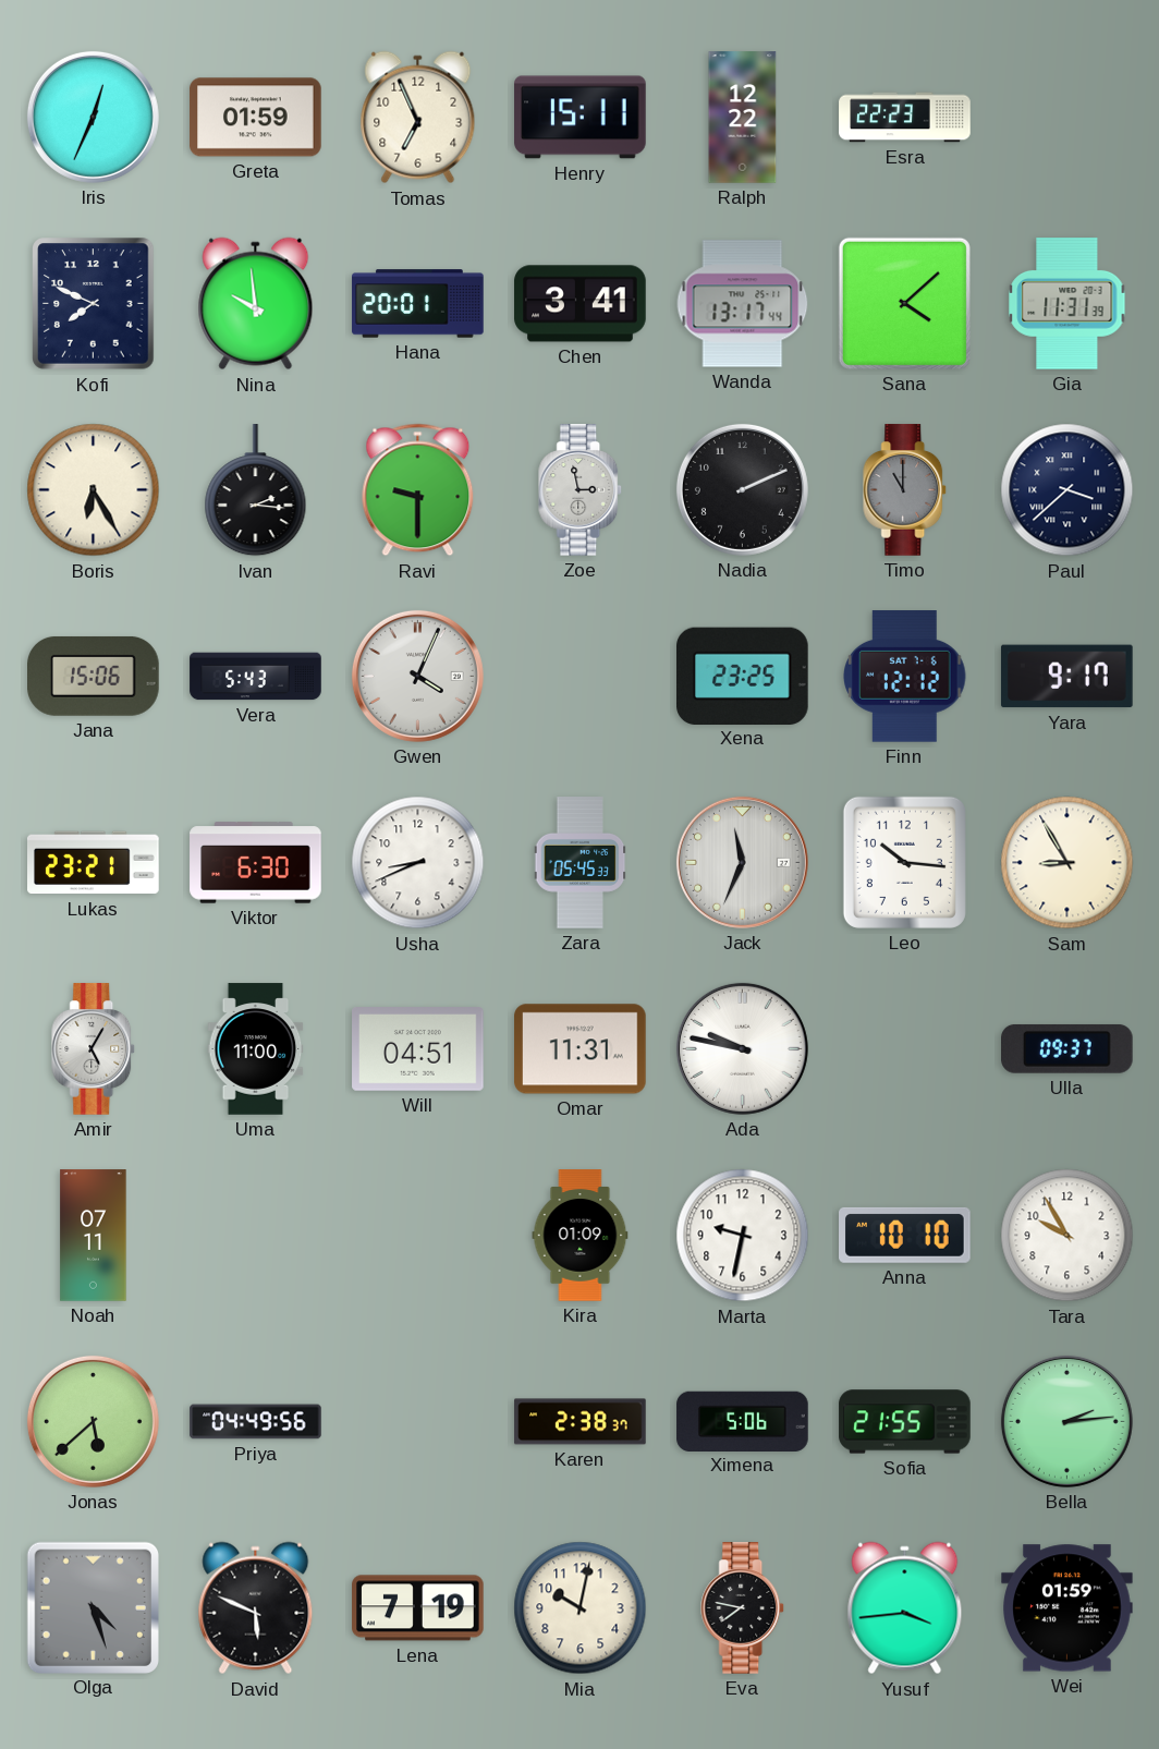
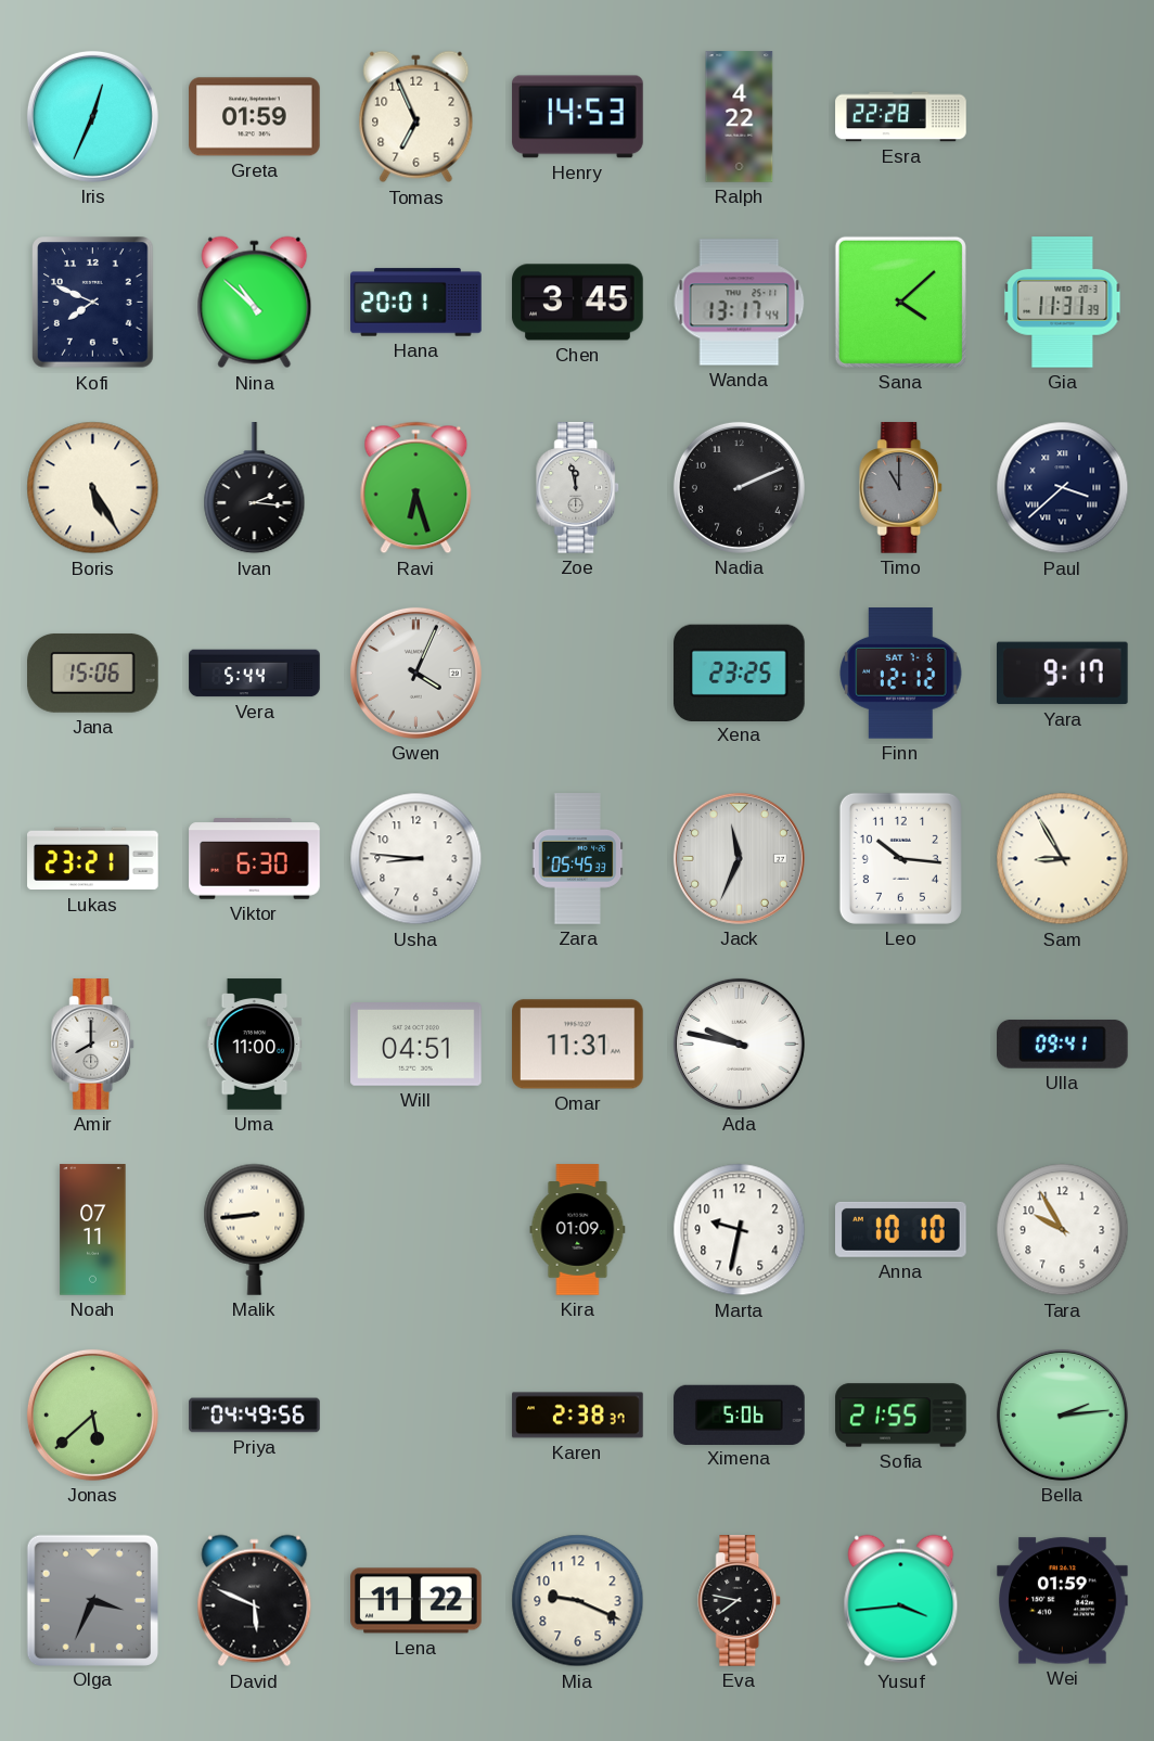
Henry: 15:11 -> 14:53 (578, 117)
Ralph: 12:22 -> 4:22 (740, 117)
Esra: 22:23 -> 22:28 (901, 117)
Nina: 9:59 -> 10:52 (255, 303)
Chen: 3:41 -> 3:45 (578, 303)
Boris: 6:25 -> 5:25 (93, 488)
Ravi: 9:30 -> 6:27 (416, 488)
Zoe: 2:58 -> 11:58 (578, 488)
Vera: 5:43 -> 5:44 (255, 674)
Usha: 8:41 -> 8:46 (416, 859)
Amir: 5:05 -> 8:00 (93, 1045)
Ulla: 09:37 -> 09:41 (1063, 1044)
Malik: none -> 8:44 (255, 1229)
Olga: 4:27 -> 3:34 (92, 1600)
Lena: 7:19 -> 11:22 (416, 1601)
Mia: 10:02 -> 9:19 (578, 1601)
